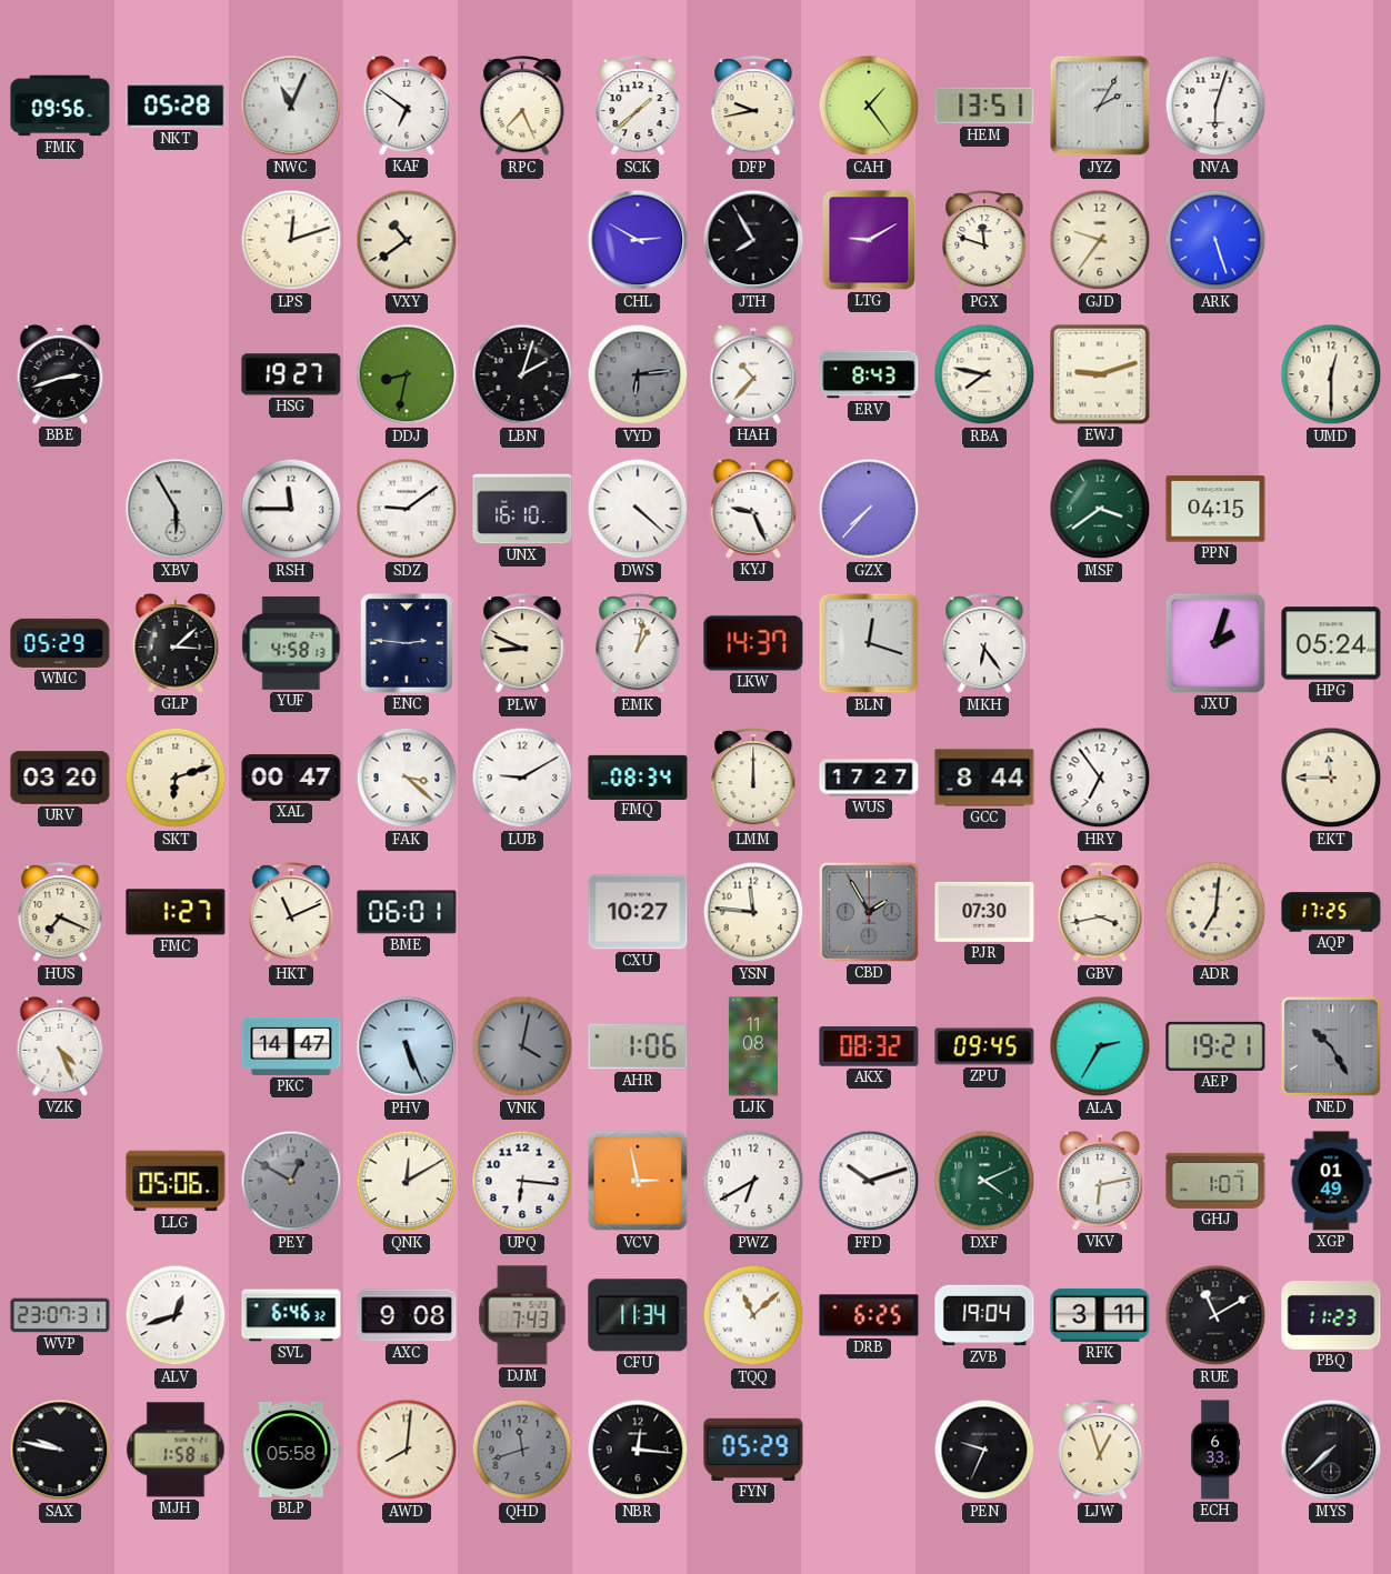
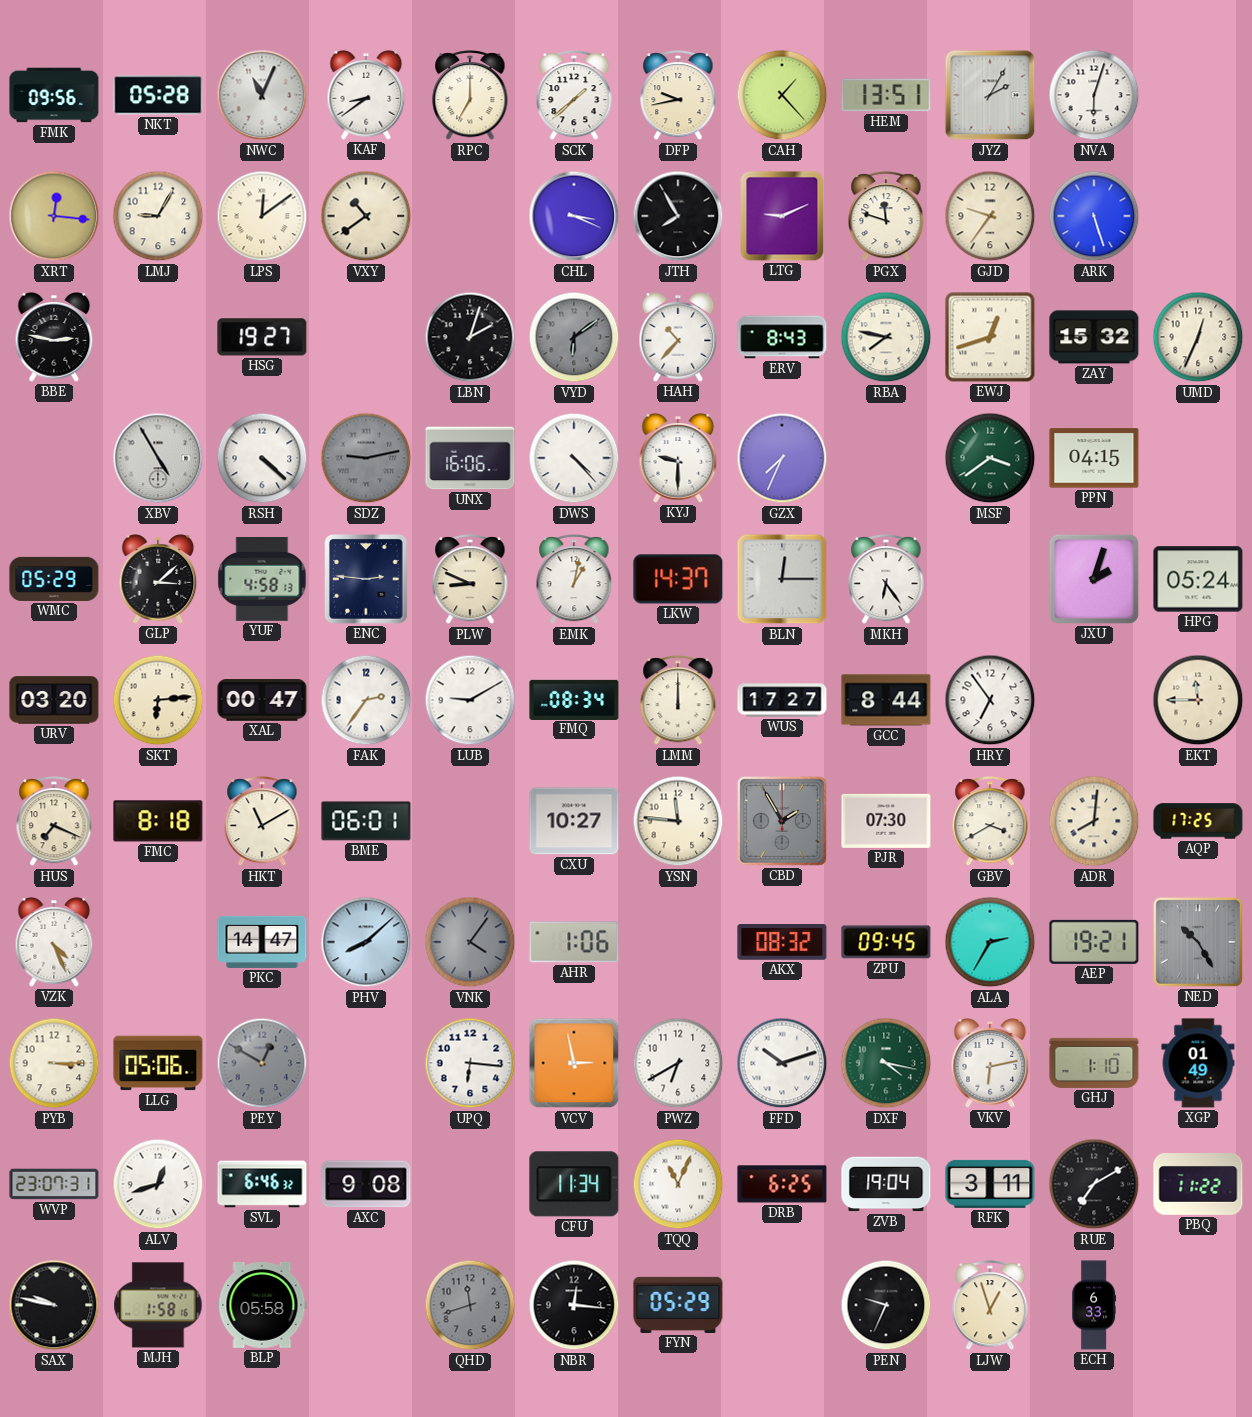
KAF: 6:51 -> 8:39 (366, 95)
RPC: 7:26 -> 7:00 (470, 96)
CAH: 1:24 -> 1:23 (782, 95)
XRT: none -> 12:16 (54, 216)
LMJ: none -> 9:05 (158, 216)
LPS: 12:12 -> 12:09 (262, 216)
CHL: 2:50 -> 3:19 (574, 216)
LTG: 9:10 -> 9:11 (782, 216)
BBE: 2:42 -> 2:47 (54, 337)
DDJ: 8:32 -> none (407, 374)
VYD: 6:14 -> 6:09 (574, 337)
EWJ: 9:12 -> 12:42 (990, 337)
ZAY: none -> 15:32 (1094, 337)
UMD: 12:30 -> 12:34 (1198, 337)
XBV: 5:55 -> 4:55 (158, 458)
RSH: 11:45 -> 4:22 (262, 458)
SDZ: 9:09 -> 9:13 (366, 458)
SDZ dial: white -> grey (366, 458)
UNX: 16:10 -> 16:06 (470, 458)
DWS: 4:22 -> 4:23 (574, 458)
KYJ: 9:26 -> 9:30 (678, 458)
GZX: 7:37 -> 7:34 (782, 458)
BLN: 12:18 -> 12:15 (782, 579)
SKT: 6:12 -> 6:14 (158, 700)
FAK: 3:22 -> 2:36 (366, 700)
FMC: 1:27 -> 8:18 (158, 821)
HKT: 11:11 -> 11:10 (262, 822)
GBV: 3:43 -> 3:40 (990, 822)
ADR: 7:01 -> 8:01 (1094, 821)
PHV: 5:26 -> 8:08 (366, 942)
VNK: 4:02 -> 4:06 (470, 942)
LJK: 11:08 -> none (753, 1046)
PYB: none -> 3:15 (54, 1063)
QNK: 12:10 -> none (407, 1181)
DXF: 4:11 -> 4:17 (886, 1063)
GHJ: 1:07 -> 1:10 (1094, 1063)
DJM: 7:43 -> none (522, 1315)
TQQ: 11:08 -> 11:04 (678, 1184)
RUE: 11:10 -> 7:10 (1094, 1184)
PBQ: 11:23 -> 11:22 (1198, 1185)
AWD: 8:01 -> none (407, 1450)
MYS: 7:38 -> none (1331, 1450)
